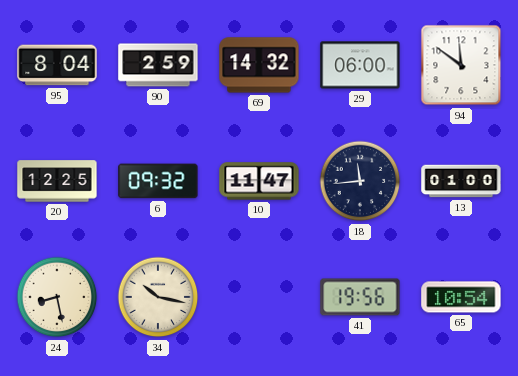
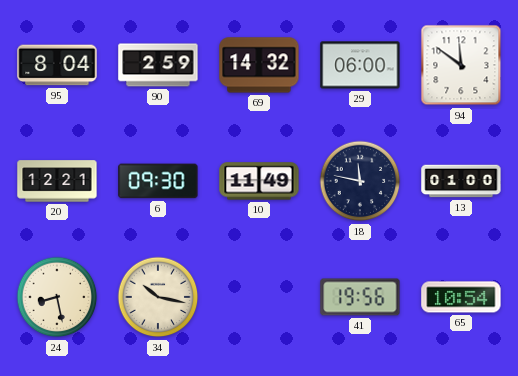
20: 12:25 -> 12:21 (57, 181)
6: 09:32 -> 09:30 (158, 181)
10: 11:47 -> 11:49 (259, 181)
18: 11:44 -> 11:47 (360, 181)
